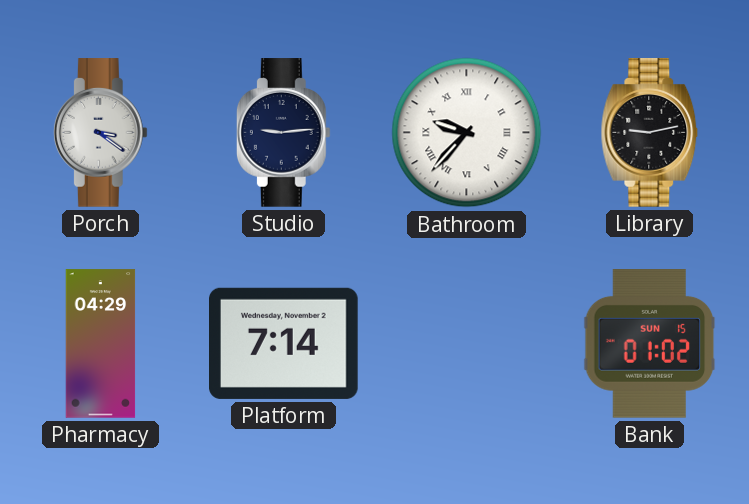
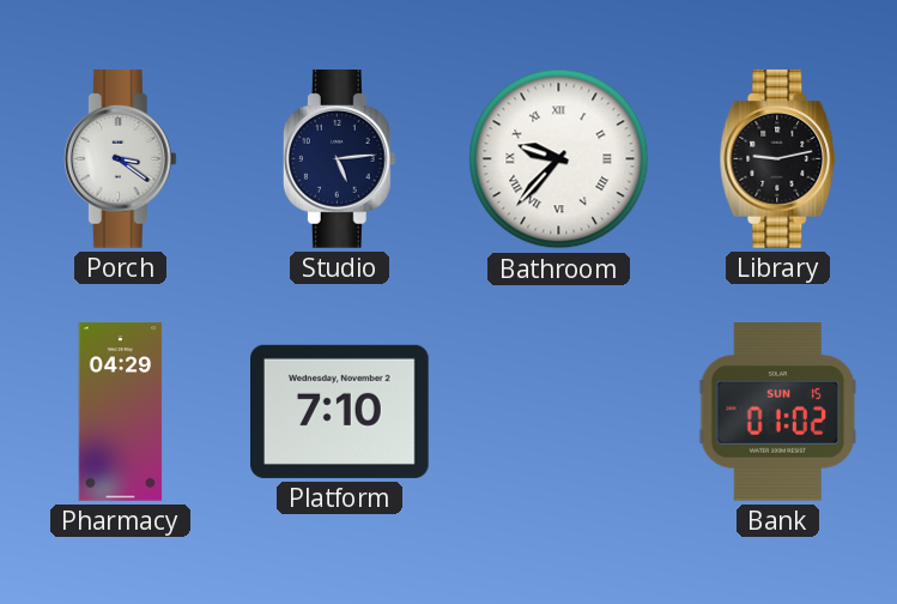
Studio: 9:14 -> 5:14 (339, 159)
Platform: 7:14 -> 7:10 (340, 411)
